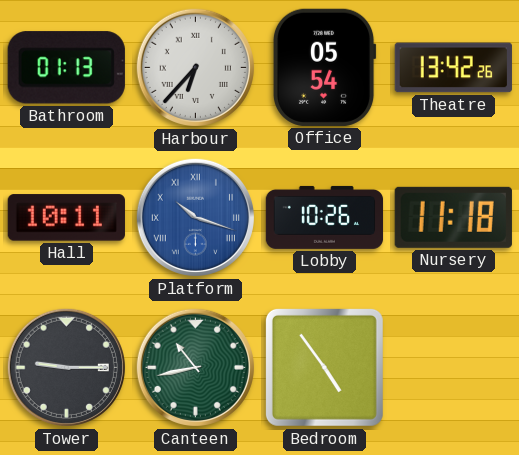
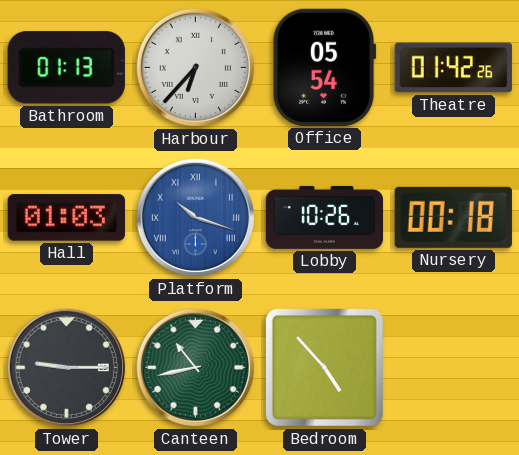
Theatre: 13:42 -> 01:42 (453, 68)
Hall: 10:11 -> 01:03 (66, 218)
Nursery: 11:18 -> 00:18 (453, 217)
Bedroom: 4:54 -> 4:53 (324, 367)
